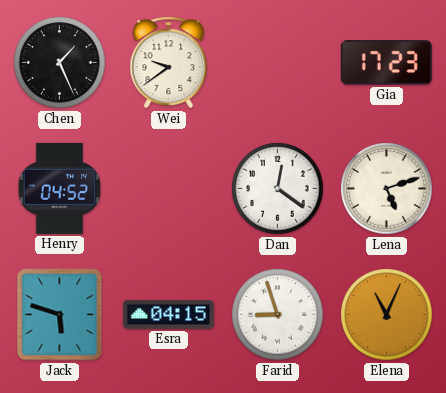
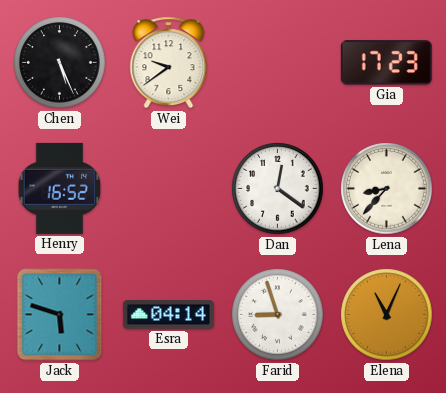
Chen: 1:26 -> 5:26 (60, 63)
Henry: 04:52 -> 16:52 (60, 188)
Lena: 5:12 -> 8:37 (387, 189)
Esra: 04:15 -> 04:14 (168, 315)
